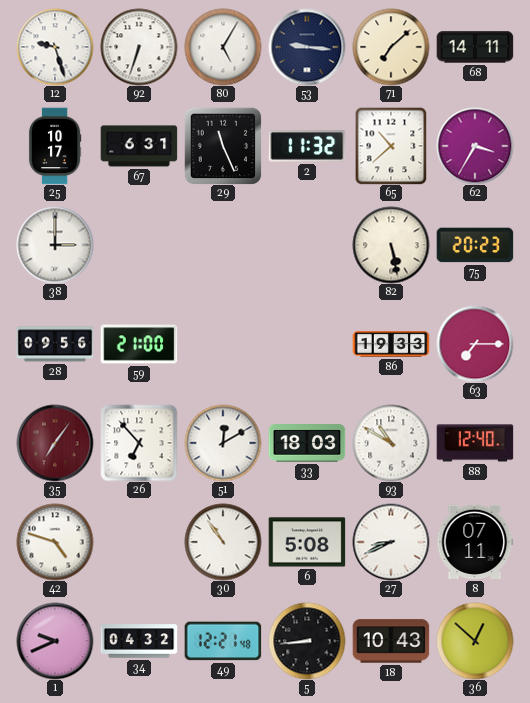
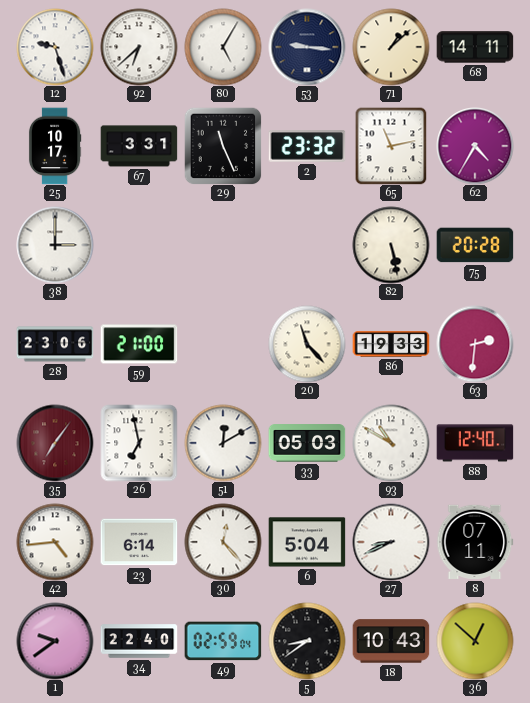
92: 6:33 -> 6:38 (139, 47)
71: 7:08 -> 1:08 (391, 47)
67: 6:31 -> 3:31 (139, 146)
2: 11:32 -> 23:32 (307, 146)
65: 10:38 -> 11:13 (391, 146)
62: 3:35 -> 4:35 (475, 146)
75: 20:23 -> 20:28 (475, 245)
28: 09:56 -> 23:06 (55, 344)
20: none -> 11:23 (307, 344)
63: 7:15 -> 2:31 (475, 344)
26: 6:53 -> 6:58 (139, 443)
33: 18:03 -> 05:03 (307, 443)
42: 4:48 -> 4:44 (55, 542)
23: none -> 6:14 (139, 542)
30: 10:54 -> 12:23 (223, 542)
6: 5:08 -> 5:04 (307, 542)
1: 9:41 -> 9:39 (55, 641)
34: 04:32 -> 22:40 (139, 641)
49: 12:21 -> 02:59 (223, 641)
5: 8:44 -> 8:39 (307, 641)
